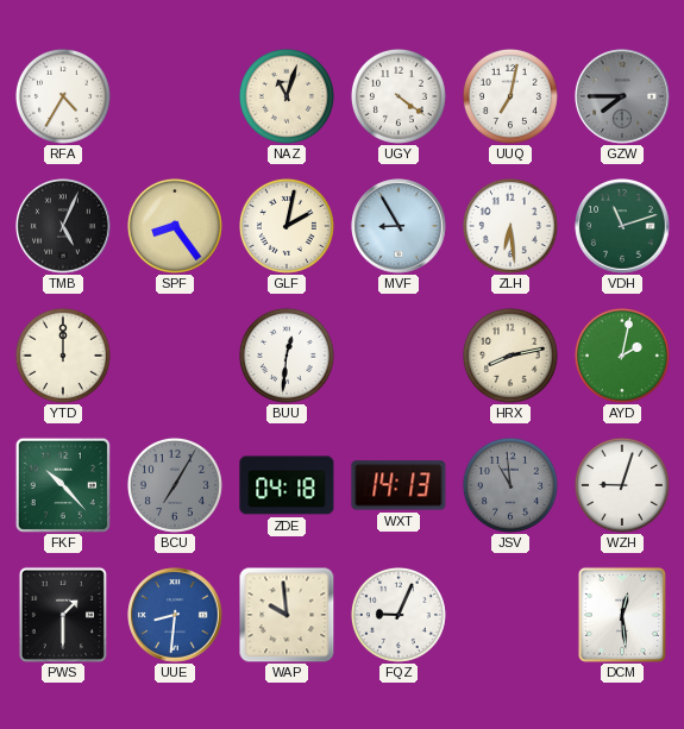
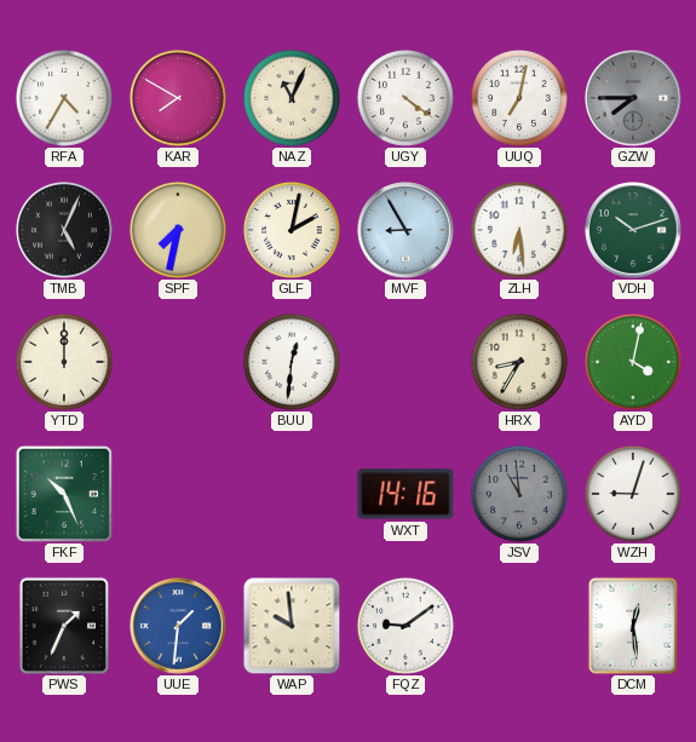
KAR: none -> 7:50 (178, 98)
NAZ: 11:03 -> 11:04 (292, 98)
SPF: 8:24 -> 7:32 (178, 230)
VDH: 11:12 -> 10:12 (633, 230)
HRX: 8:13 -> 8:35 (519, 362)
AYD: 2:02 -> 4:02 (633, 362)
FKF: 10:23 -> 10:26 (64, 494)
BCU: 7:05 -> none (175, 485)
ZDE: 04:18 -> none (287, 485)
WXT: 14:13 -> 14:16 (405, 494)
PWS: 1:30 -> 1:34 (64, 626)
UUE: 8:31 -> 1:31 (178, 626)
FQZ: 9:04 -> 9:09 (405, 626)
